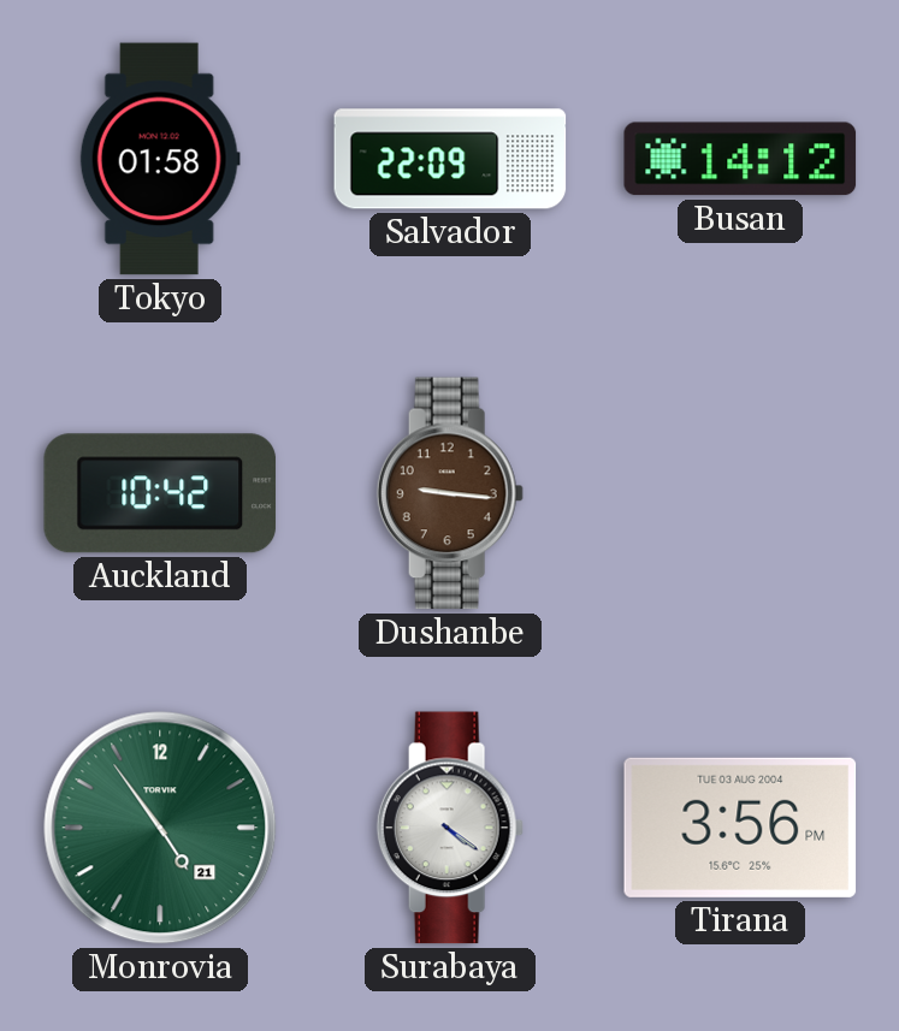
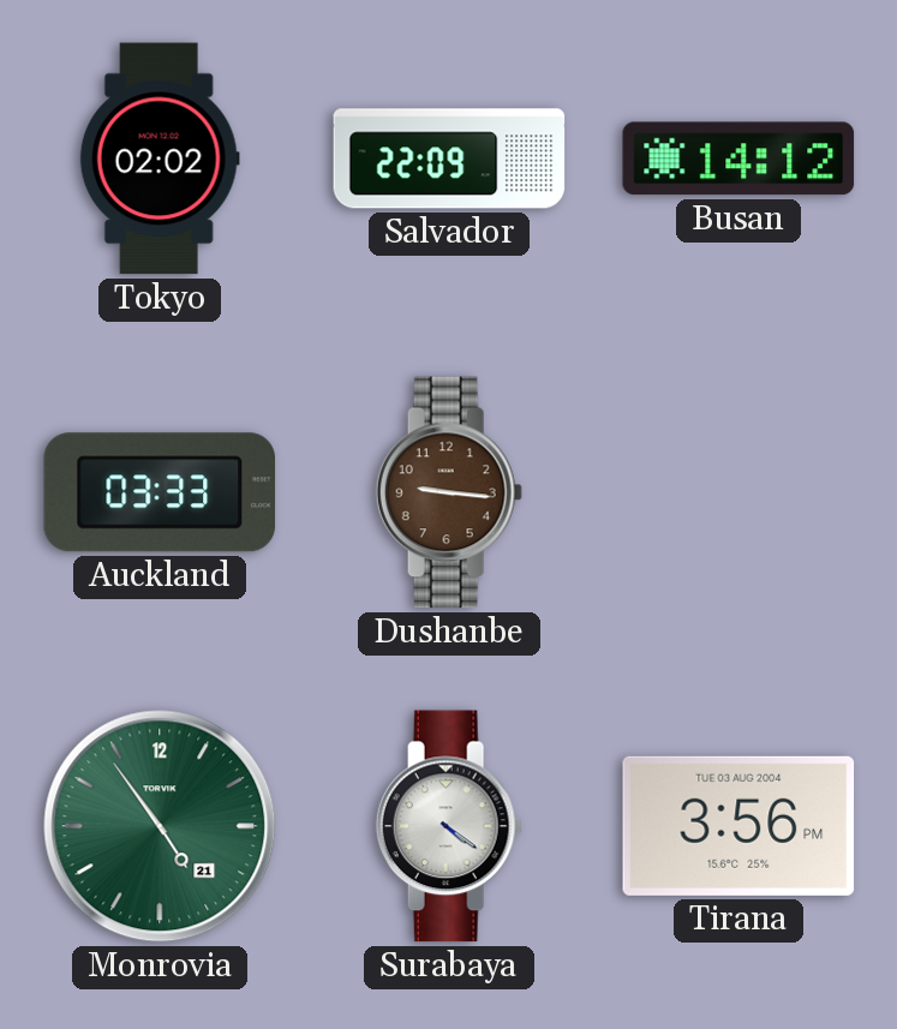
Tokyo: 01:58 -> 02:02 (160, 158)
Auckland: 10:42 -> 03:33 (160, 492)
